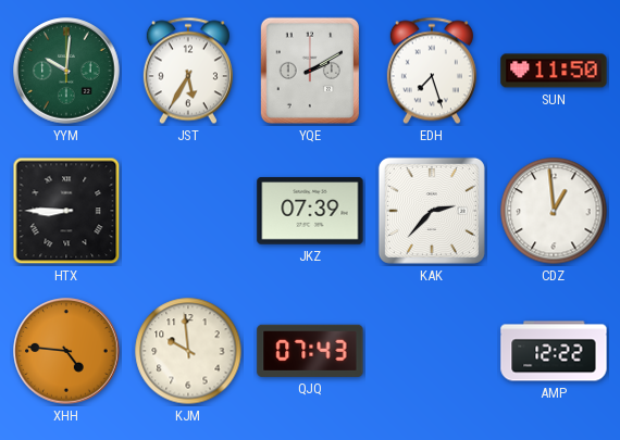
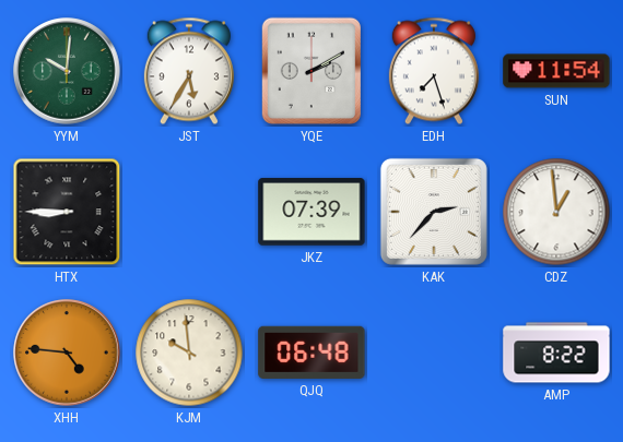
SUN: 11:50 -> 11:54 (556, 71)
QJQ: 07:43 -> 06:48 (311, 353)
AMP: 12:22 -> 8:22 (556, 353)
